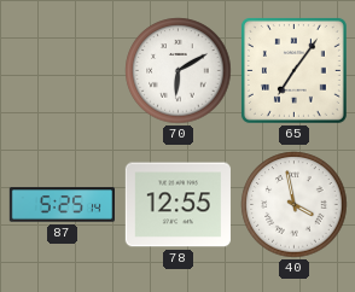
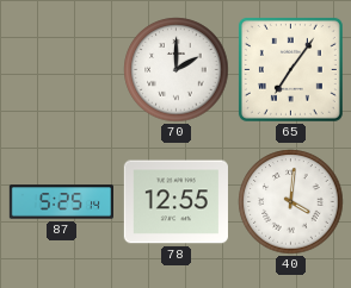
70: 6:10 -> 2:00 (177, 70)
40: 3:58 -> 4:01 (291, 202)
